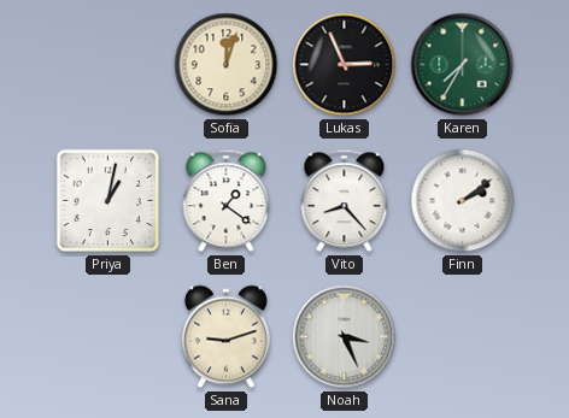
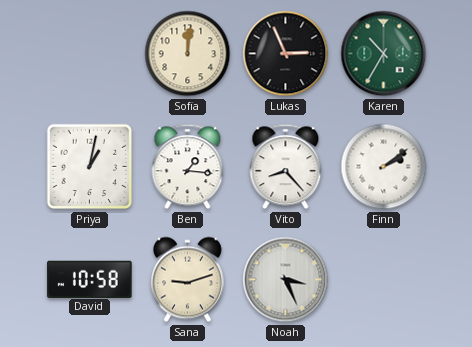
Sofia: 12:03 -> 12:01 (188, 54)
Karen: 7:35 -> 10:35 (384, 54)
Ben: 1:21 -> 1:16 (188, 167)
David: none -> 10:58 (90, 279)
